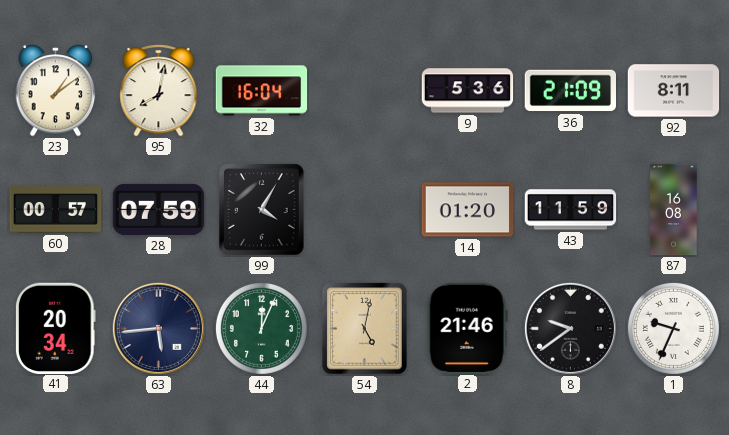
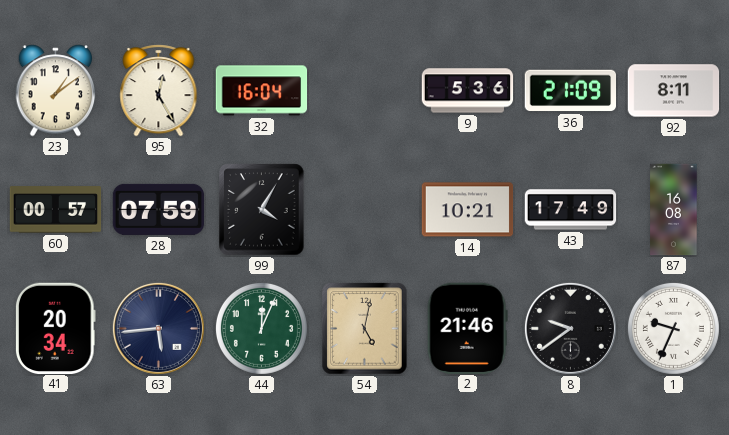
95: 8:02 -> 12:25 (159, 91)
14: 01:20 -> 10:21 (468, 210)
43: 11:59 -> 17:49 (571, 210)
